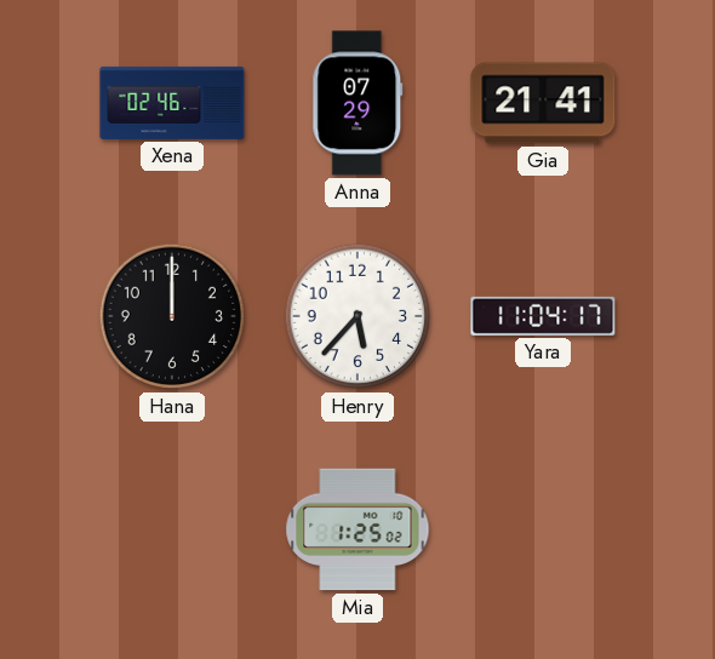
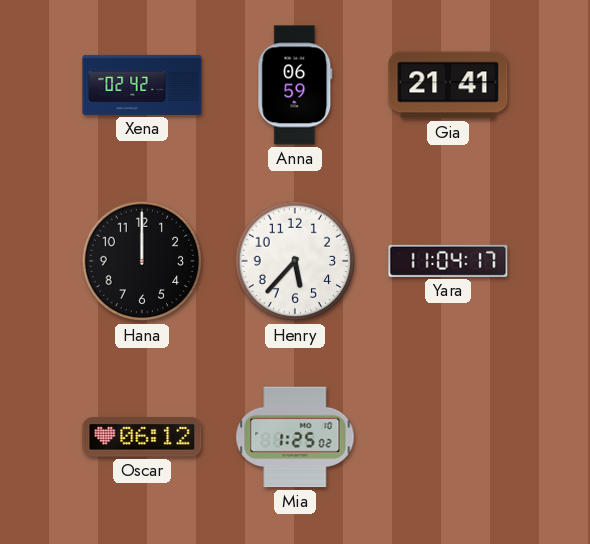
Xena: 02:46 -> 02:42 (142, 85)
Anna: 07:29 -> 06:59 (295, 85)
Oscar: none -> 06:12 (142, 437)
